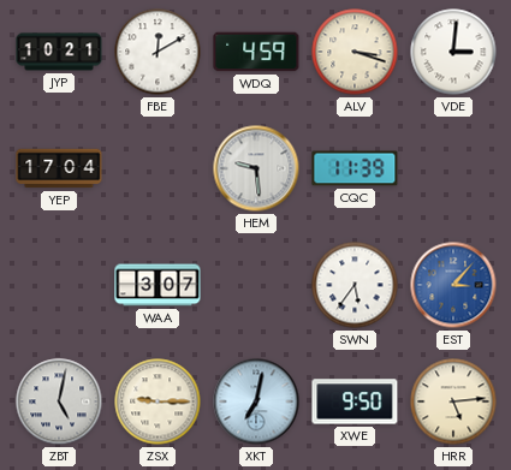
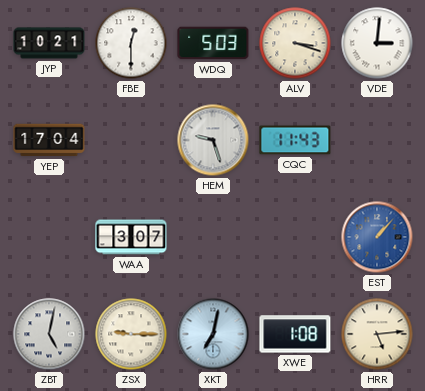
FBE: 12:10 -> 12:30 (131, 43)
WDQ: 4:59 -> 5:03 (213, 43)
HEM: 9:29 -> 9:27 (213, 140)
CQC: 11:39 -> 11:43 (295, 140)
SWN: 5:36 -> none (355, 285)
EST: 3:07 -> 1:07 (377, 237)
XWE: 9:50 -> 1:08 (295, 334)
